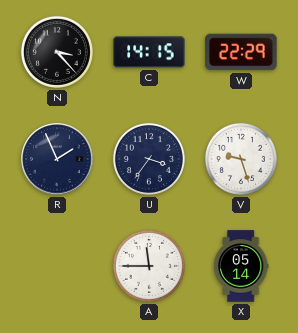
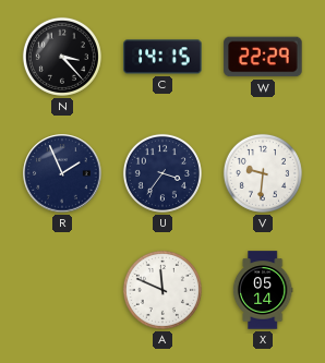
V: 9:27 -> 9:31 (263, 173)
A: 11:45 -> 11:49 (162, 290)
